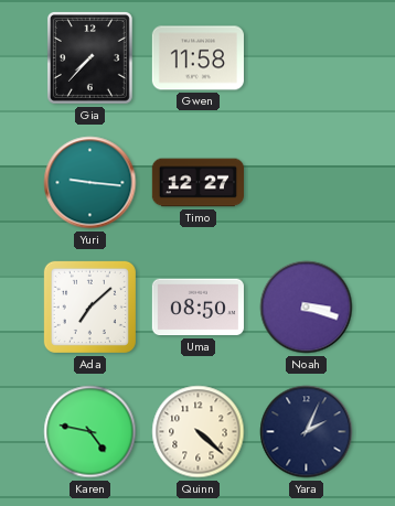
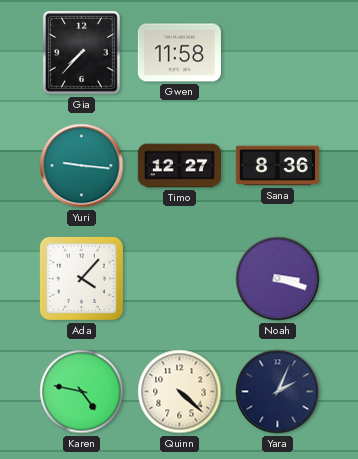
Sana: none -> 8:36 (277, 166)
Ada: 7:08 -> 4:07 (81, 278)
Uma: 08:50 -> none (197, 308)
